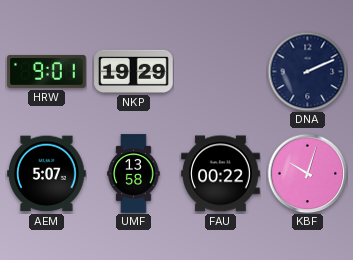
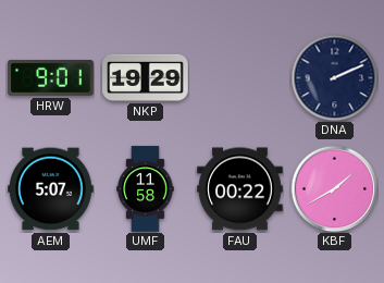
UMF: 13:58 -> 11:58 (146, 189)
KBF: 10:03 -> 1:40 (334, 188)
